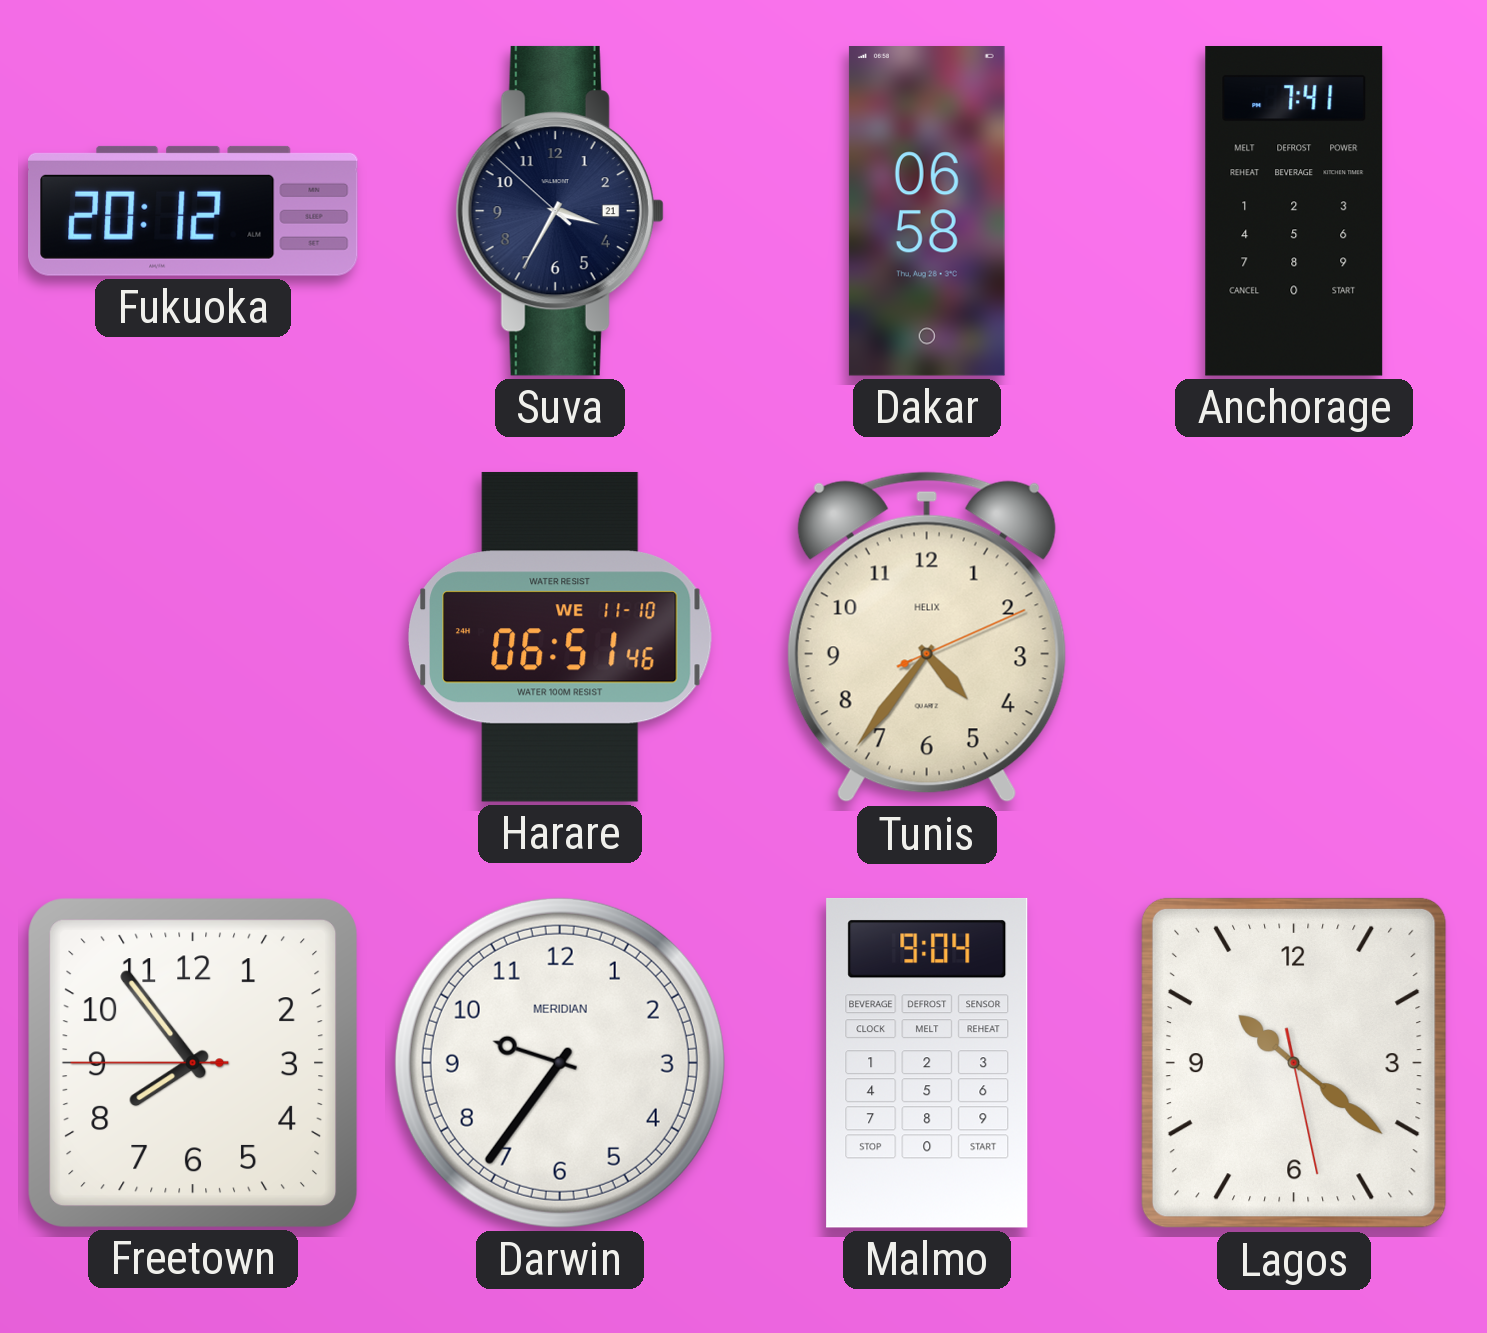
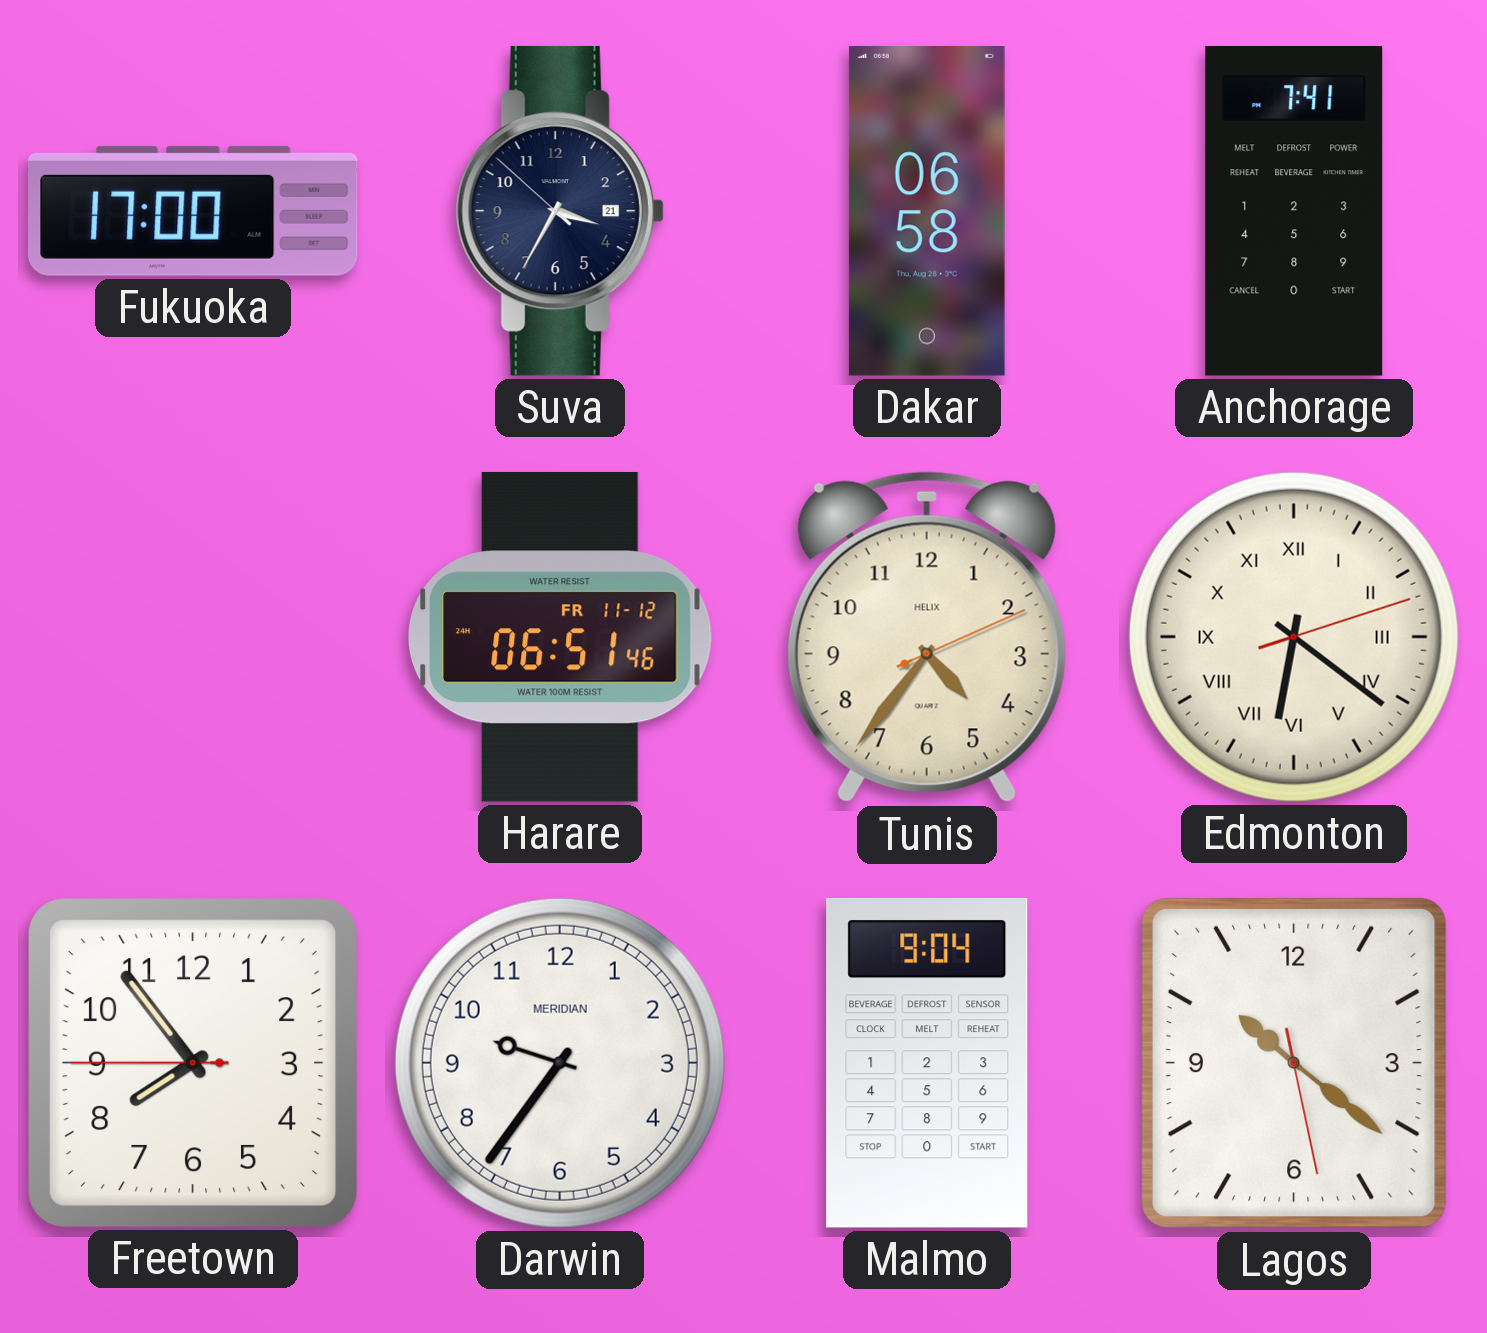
Fukuoka: 20:12 -> 17:00 (194, 211)
Harare date: WE 11-10 -> FR 11-12 (561, 637)
Edmonton: none -> 6:21 (1294, 637)
